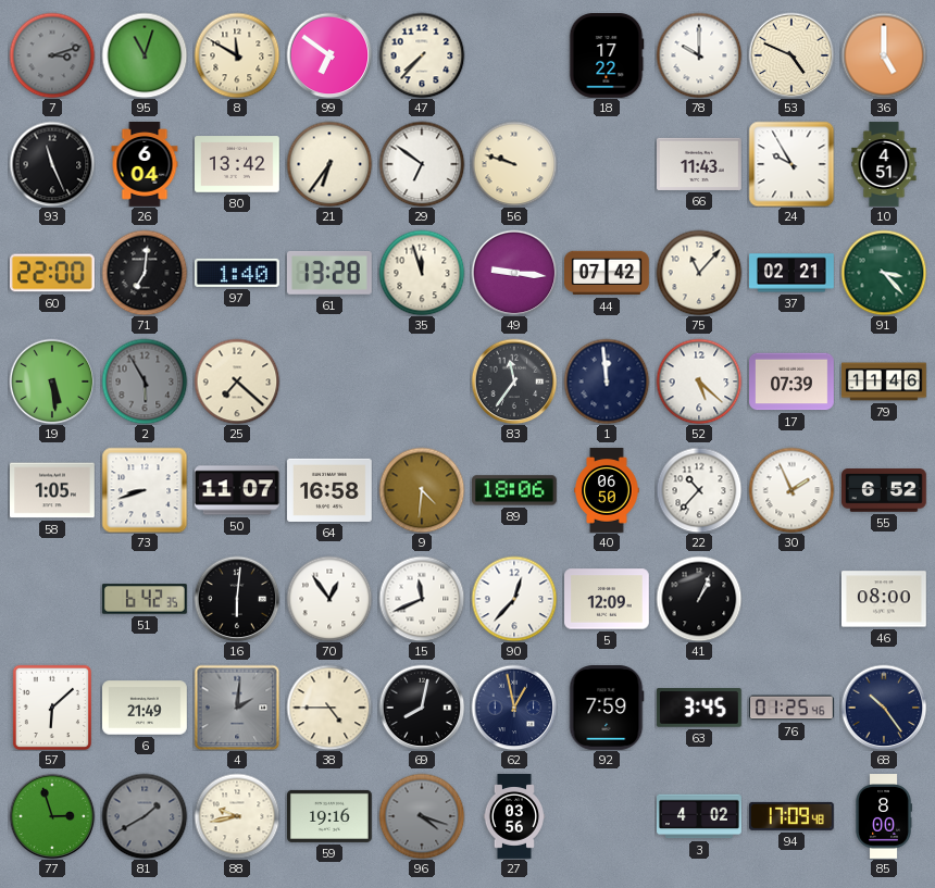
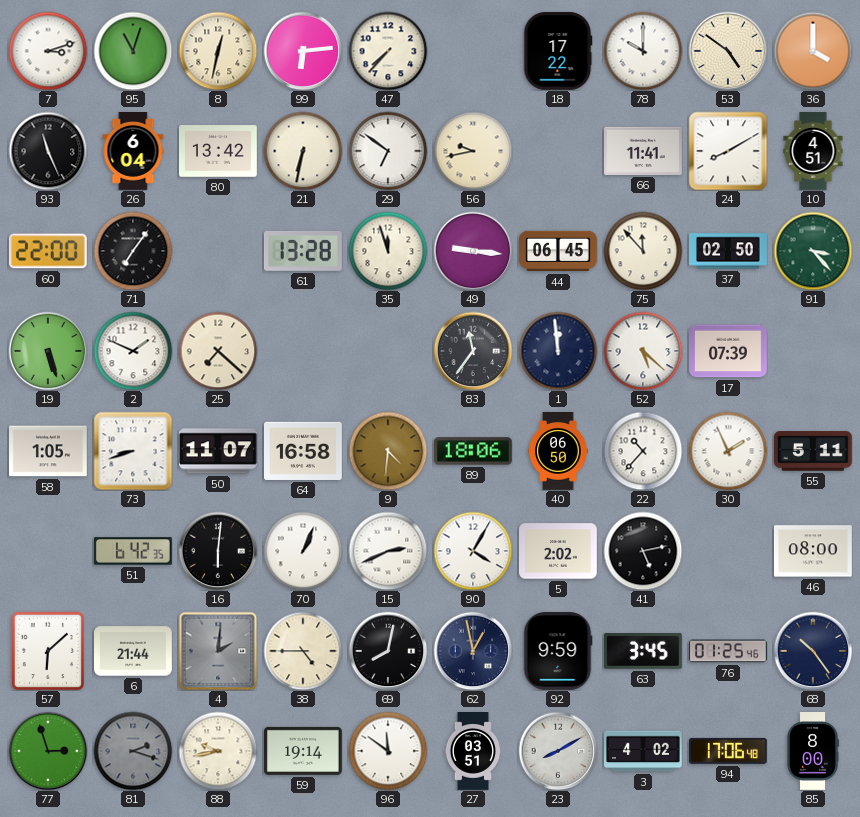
7 dial: grey -> white (48, 51)
8: 11:50 -> 12:32 (218, 51)
99: 6:51 -> 6:14 (303, 51)
53: 4:49 -> 4:51 (728, 51)
36: 5:00 -> 4:00 (813, 51)
21: 6:36 -> 6:32 (303, 151)
56: 9:48 -> 9:43 (473, 151)
66: 11:43 -> 11:41 (644, 151)
24: 9:55 -> 8:10 (728, 151)
71: 7:01 -> 7:06 (133, 251)
97: 1:40 -> none (238, 273)
44: 07:42 -> 06:45 (559, 251)
75: 11:07 -> 11:53 (643, 251)
37: 02:21 -> 02:50 (729, 251)
19: 5:29 -> 5:27 (48, 351)
2: 5:55 -> 1:49 (133, 351)
2 dial: grey -> white (133, 351)
79: 11:46 -> none (885, 382)
55: 6:52 -> 5:11 (814, 451)
70: 12:54 -> 1:04 (303, 551)
15: 11:41 -> 2:41 (388, 551)
90: 12:37 -> 4:05 (473, 551)
5: 12:09 -> 2:02 (559, 551)
41: 1:04 -> 5:13 (643, 551)
6: 21:49 -> 21:44 (134, 651)
92: 7:59 -> 9:59 (558, 652)
81: 1:40 -> 2:18 (133, 751)
59: 19:16 -> 19:14 (304, 751)
96: 4:18 -> 11:51 (388, 751)
96 dial: grey -> white (388, 751)
27: 03:56 -> 03:51 (473, 751)
23: none -> 8:10 (558, 751)
94: 17:09 -> 17:06 (728, 751)
